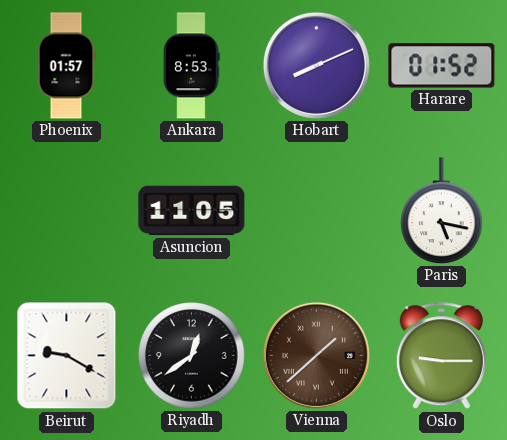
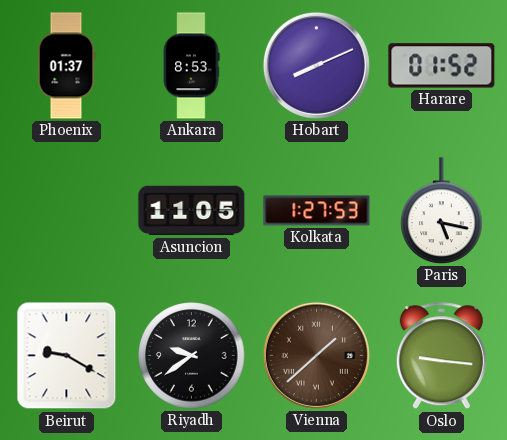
Phoenix: 01:57 -> 01:37 (66, 66)
Kolkata: none -> 1:27 (317, 211)
Riyadh: 12:39 -> 9:39 (192, 356)
Oslo: 9:15 -> 9:16 (441, 356)
